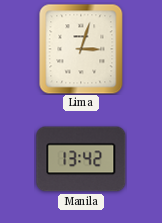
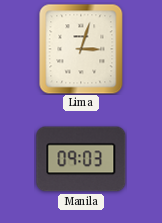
Manila: 13:42 -> 09:03 (81, 159)
